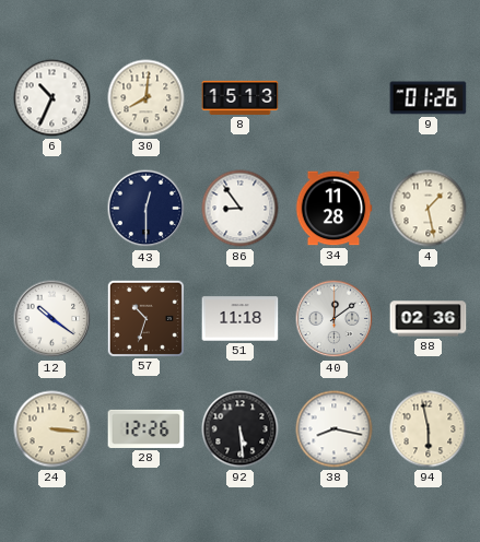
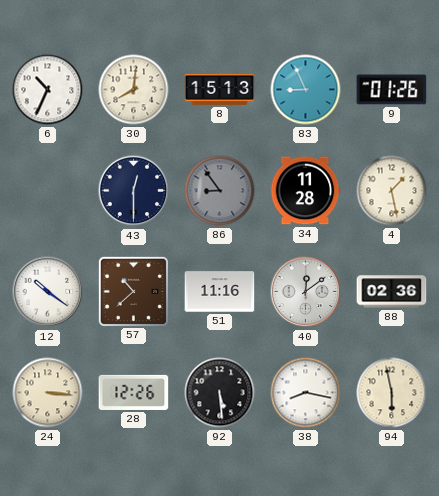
83: none -> 8:56 (306, 90)
86 dial: white -> grey (220, 191)
57: 10:33 -> 10:38 (133, 291)
51: 11:18 -> 11:16 (220, 292)
